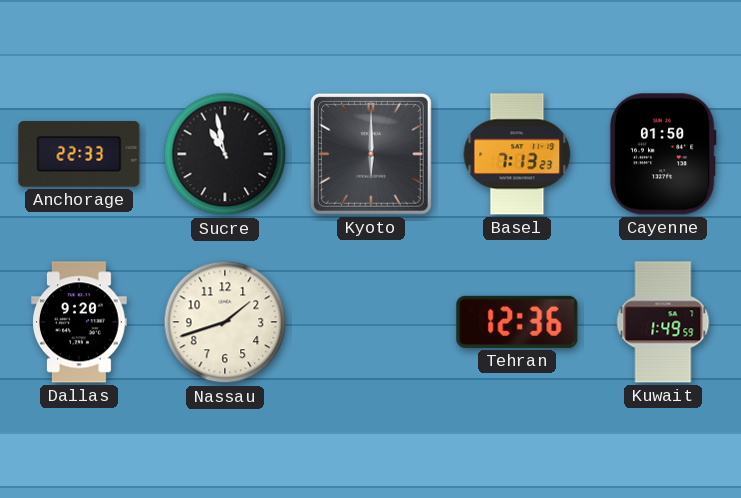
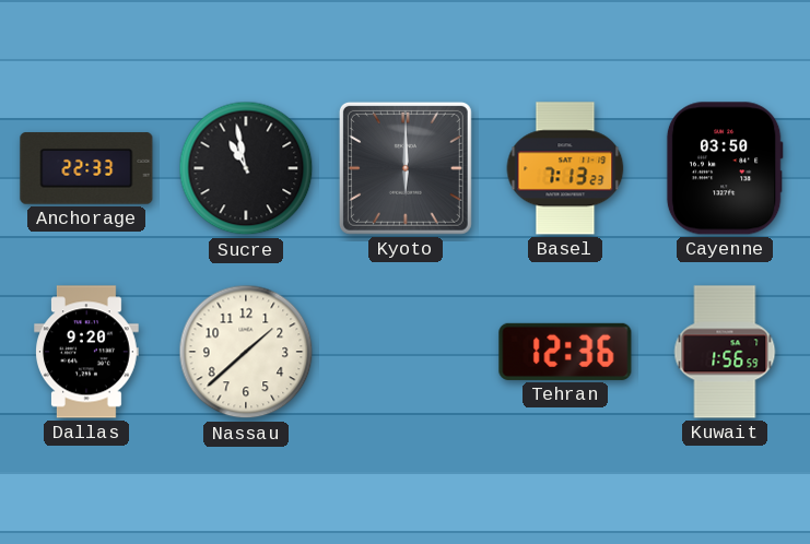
Cayenne: 01:50 -> 03:50 (725, 168)
Nassau: 1:42 -> 1:38 (246, 352)
Kuwait: 1:49 -> 1:56 (725, 352)
